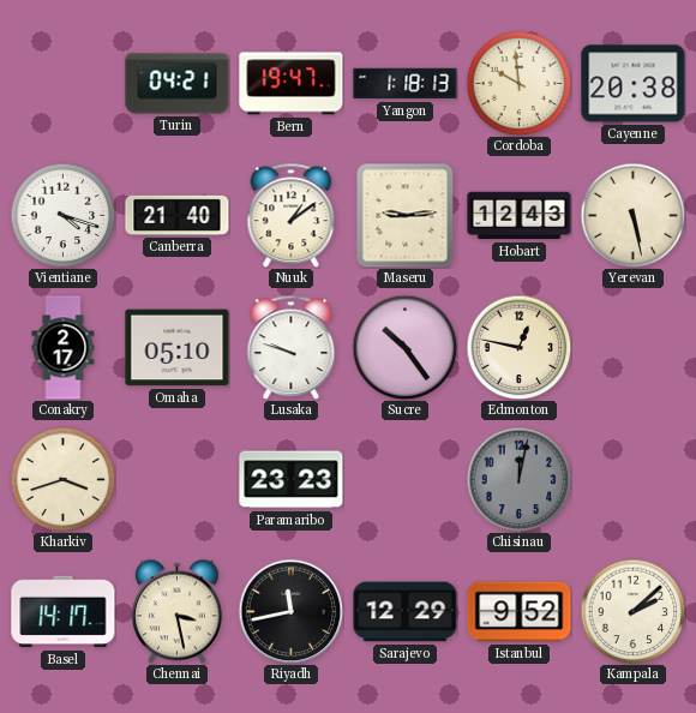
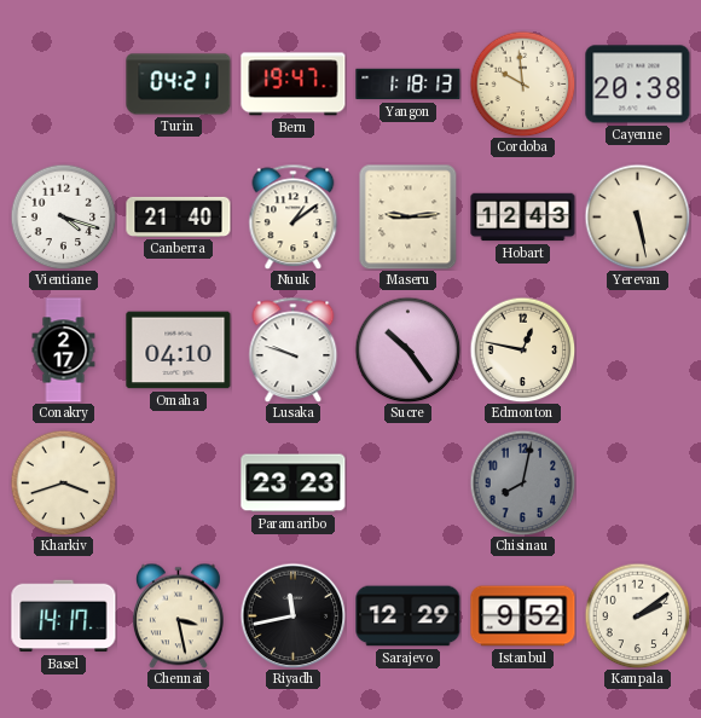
Omaha: 05:10 -> 04:10 (179, 351)
Chisinau: 12:02 -> 8:02 (522, 482)
Kampala: 2:08 -> 2:09 (637, 615)
